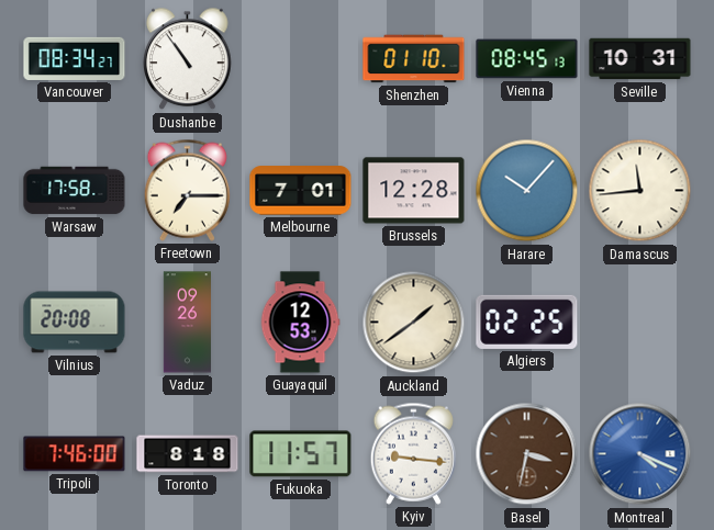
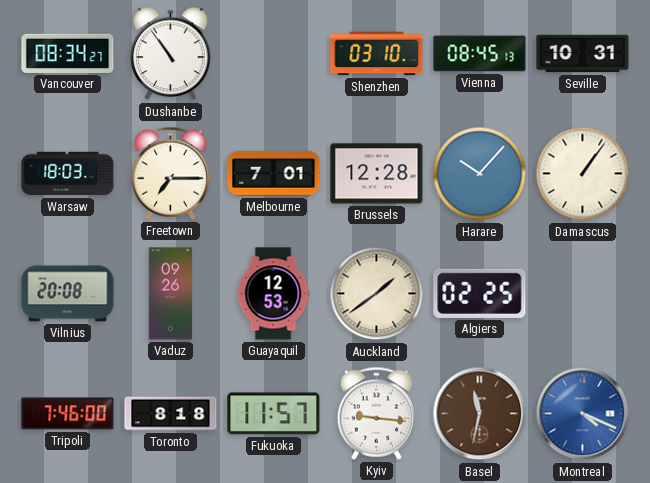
Shenzhen: 01:10 -> 03:10 (377, 54)
Warsaw: 17:58 -> 18:03 (68, 174)
Damascus: 11:44 -> 1:06 (583, 174)
Basel: 3:32 -> 11:32 (480, 414)
